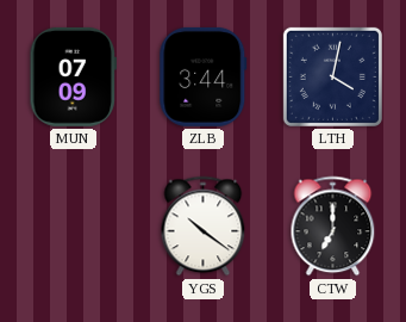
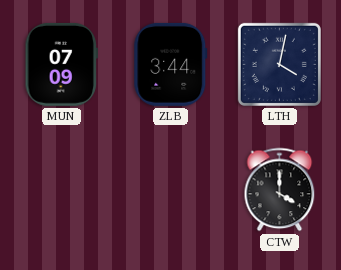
YGS: 10:21 -> none (204, 227)
CTW: 7:00 -> 4:00 (280, 190)
